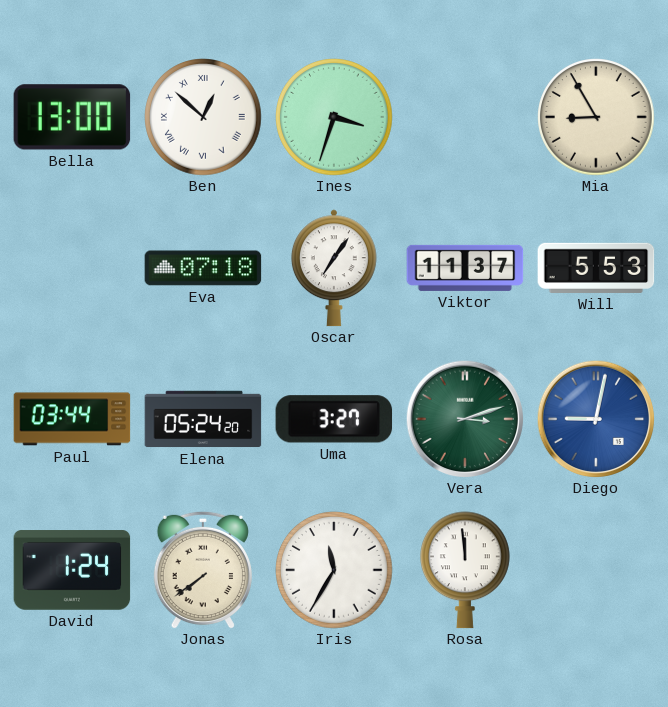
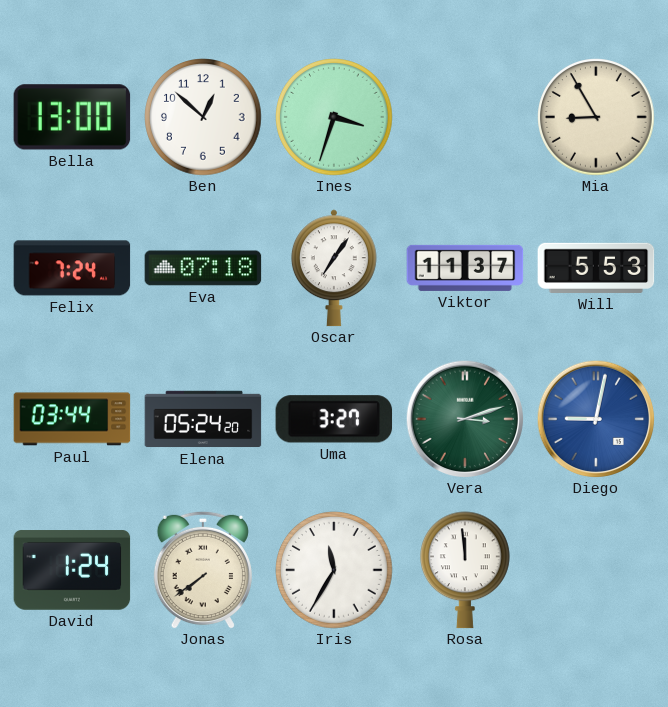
Ben numerals: Roman -> Arabic (203, 117)
Felix: none -> 7:24 (72, 268)
